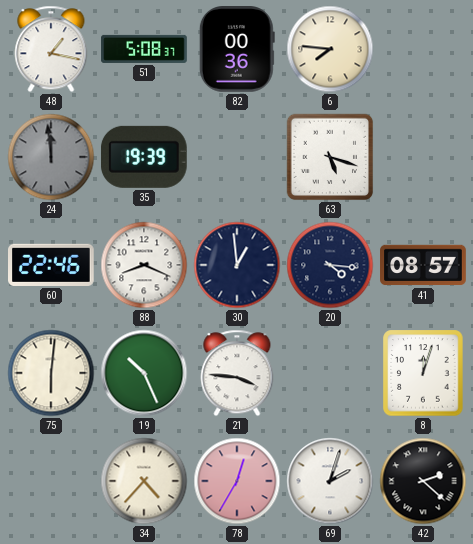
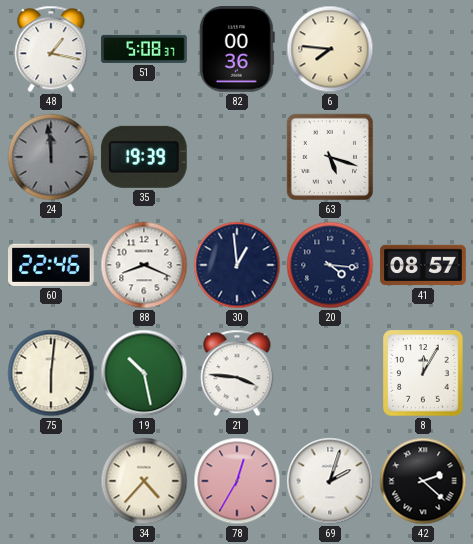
19: 10:26 -> 10:28 (144, 373)
8: 12:03 -> 12:05 (423, 373)
